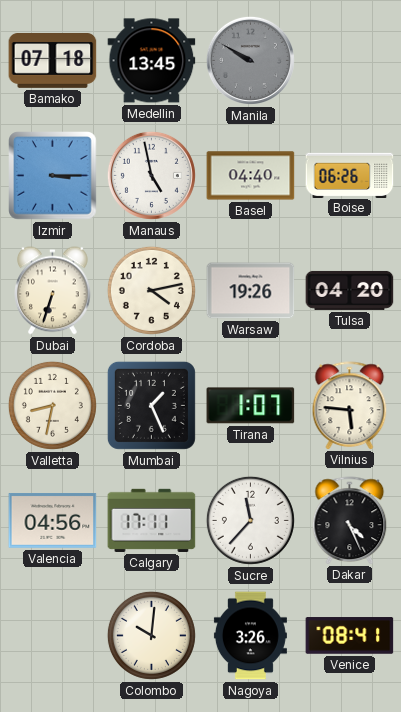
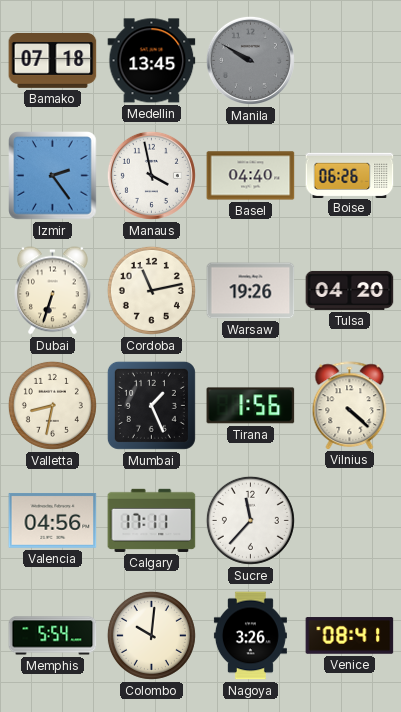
Izmir: 3:15 -> 2:24 (53, 176)
Manaus: 4:58 -> 3:58 (151, 175)
Cordoba: 4:13 -> 11:13 (151, 290)
Tirana: 1:07 -> 1:56 (251, 406)
Vilnius: 5:46 -> 4:22 (350, 405)
Dakar: 4:26 -> none (350, 520)
Memphis: none -> 5:54 (53, 636)
